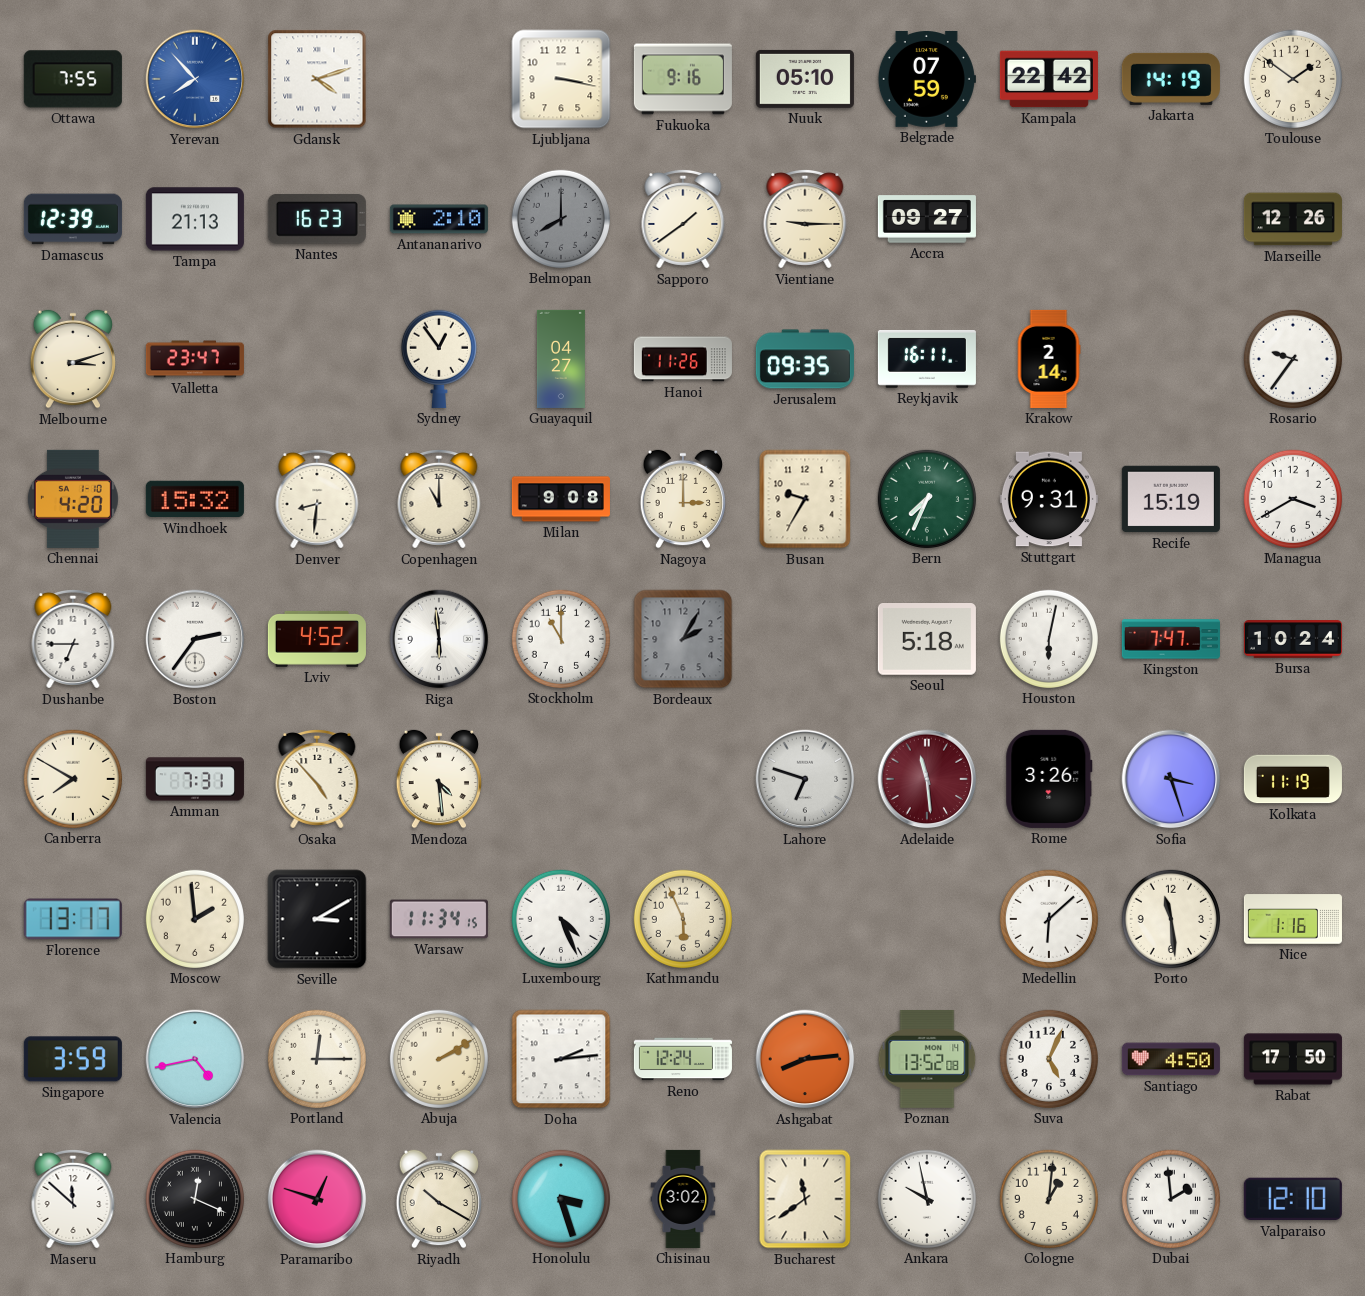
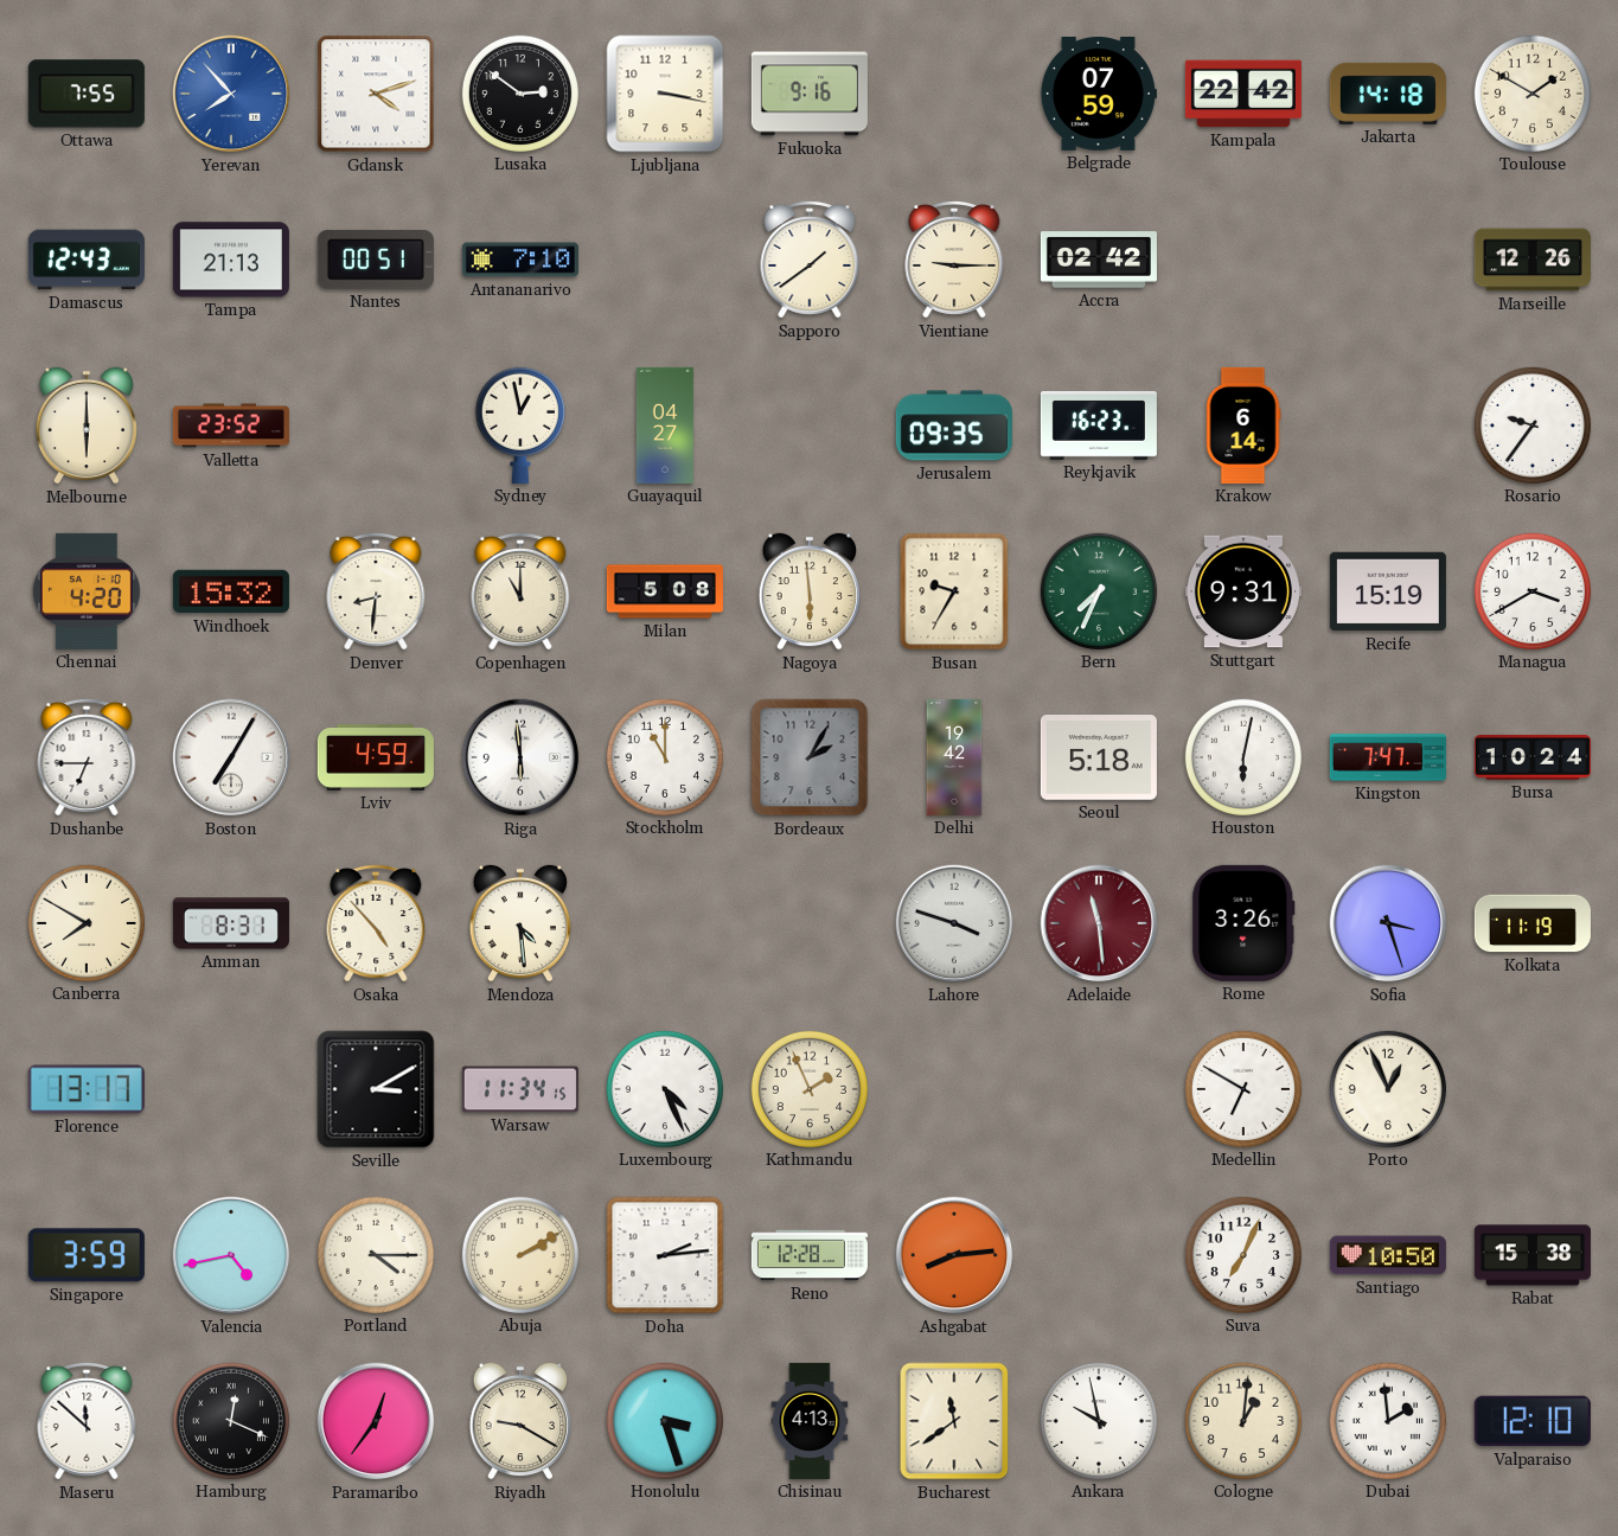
Lusaka: none -> 2:51 (520, 94)
Nuuk: 05:10 -> none (805, 79)
Jakarta: 14:19 -> 14:18 (1388, 94)
Toulouse: 1:51 -> 1:50 (1533, 94)
Damascus: 12:39 -> 12:43 (87, 260)
Nantes: 16:23 -> 00:51 (376, 260)
Antananarivo: 2:10 -> 7:10 (520, 260)
Belmopan: 8:00 -> none (561, 219)
Accra: 09:27 -> 02:42 (1099, 260)
Melbourne: 3:12 -> 6:00 (85, 425)
Valletta: 23:47 -> 23:52 (231, 425)
Sydney: 12:54 -> 12:58 (520, 425)
Hanoi: 11:26 -> none (683, 359)
Reykjavik: 16:11 -> 16:23 (1099, 425)
Krakow: 2:14 -> 6:14 (1243, 425)
Milan: 9:08 -> 5:08 (665, 591)
Nagoya: 3:00 -> 5:59 (808, 591)
Boston: 2:36 -> 7:05 (231, 757)
Lviv: 4:52 -> 4:59 (376, 757)
Delhi: none -> 19:42 (954, 757)
Amman: 7:31 -> 8:31 (231, 923)
Lahore: 6:48 -> 3:48 (954, 923)
Moscow: 1:59 -> none (195, 919)
Kathmandu: 5:56 -> 1:56 (810, 1089)
Medellin: 6:08 -> 6:50 (1243, 1089)
Porto: 11:29 -> 12:56 (1388, 1089)
Nice: 1:16 -> none (1293, 919)
Portland: 12:15 -> 4:15 (376, 1255)
Reno: 12:24 -> 12:28 (810, 1255)
Poznan: 13:52 -> none (927, 1059)
Suva: 5:04 -> 7:04 (1243, 1255)
Santiago: 4:50 -> 10:50 (1388, 1255)
Rabat: 17:50 -> 15:38 (1533, 1255)
Paramaribo: 12:48 -> 12:36 (376, 1421)
Riyadh: 10:20 -> 9:20 (519, 1421)
Chisinau: 3:02 -> 4:13 (810, 1421)
